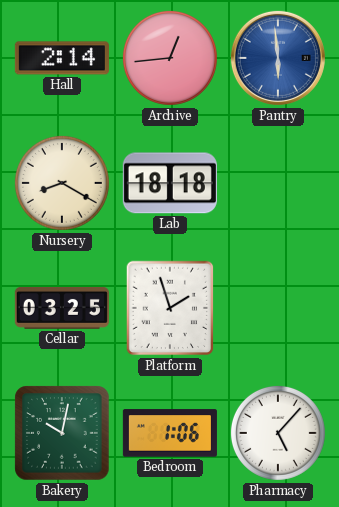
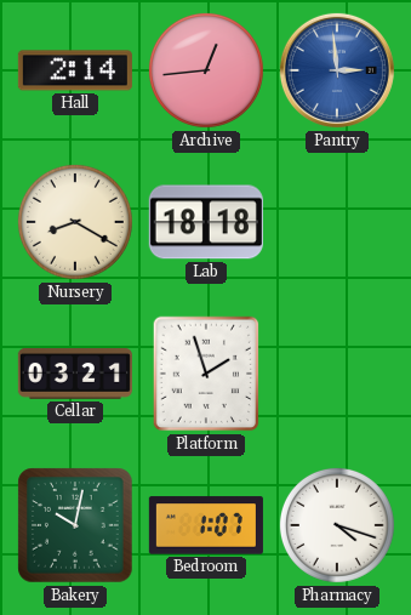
Pantry: 5:59 -> 2:59 (337, 70)
Cellar: 03:25 -> 03:21 (75, 374)
Bedroom: 1:06 -> 1:07 (206, 525)
Pharmacy: 5:07 -> 4:18 (337, 525)
